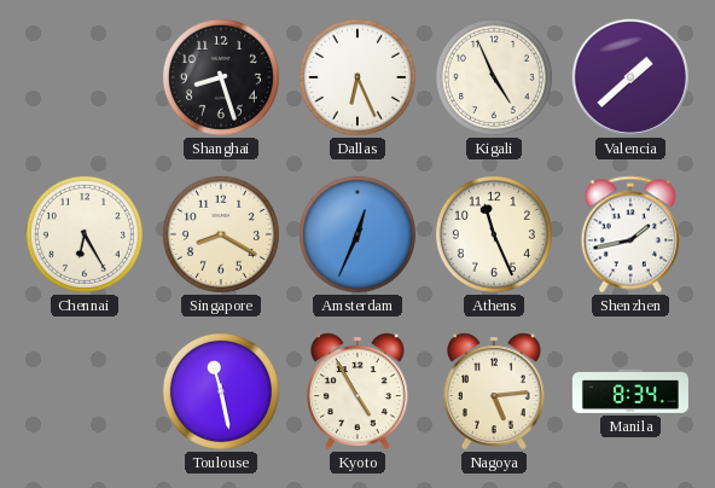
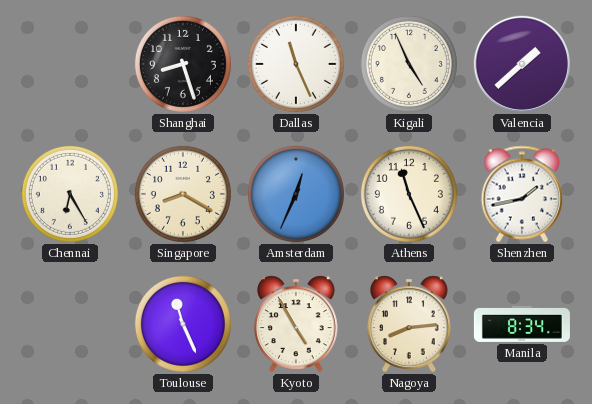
Dallas: 6:26 -> 11:26 (296, 64)
Toulouse: 11:28 -> 11:26 (183, 324)
Nagoya: 5:14 -> 8:14 (409, 324)
